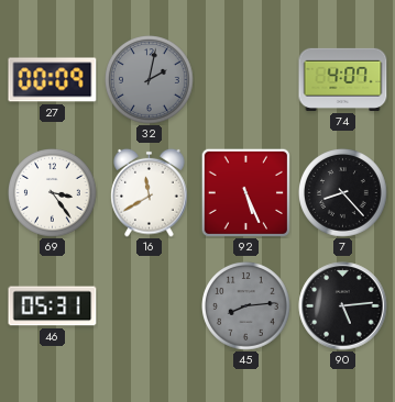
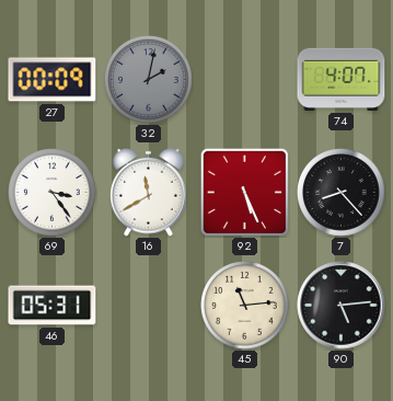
45: 8:14 -> 11:14 (245, 306)
45 dial: grey -> cream (245, 306)
